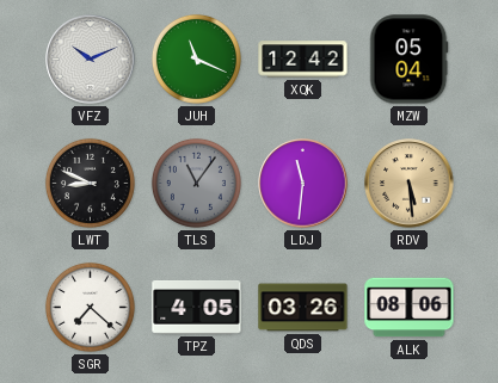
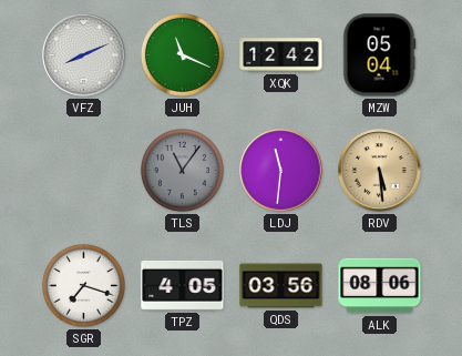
VFZ: 10:11 -> 8:11 (84, 55)
LWT: 8:49 -> none (90, 183)
SGR: 7:22 -> 7:18 (83, 285)
QDS: 03:26 -> 03:56 (281, 286)
